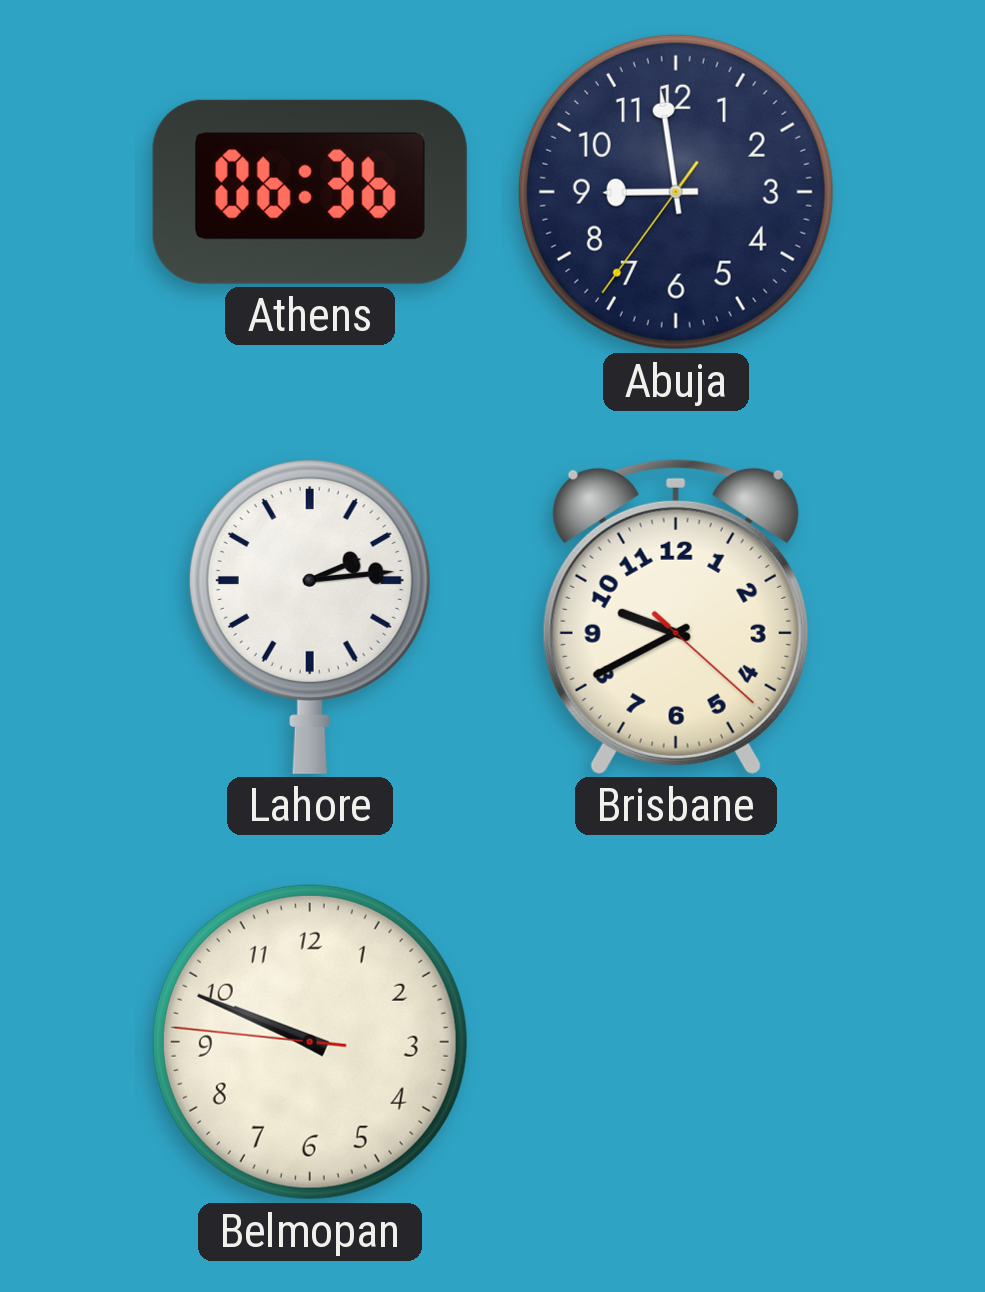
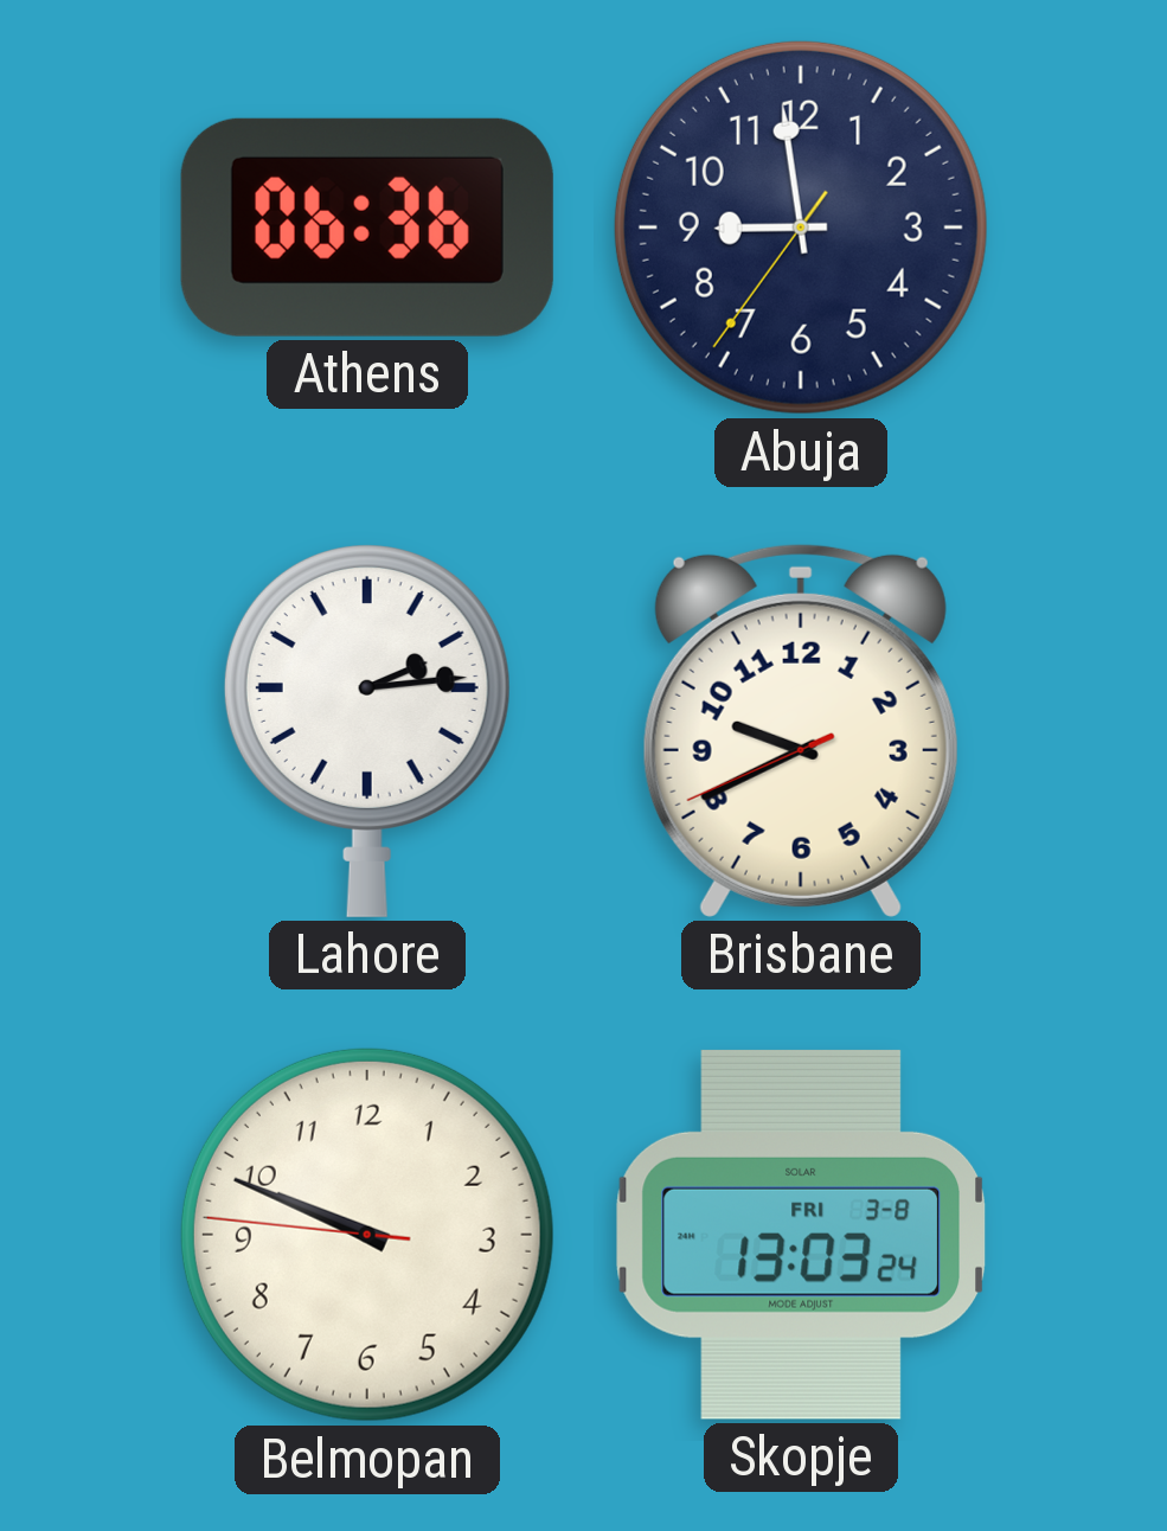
Brisbane: 9:40:22 -> 9:40:41 (801, 730)
Skopje: none -> 13:03 (801, 1235)
